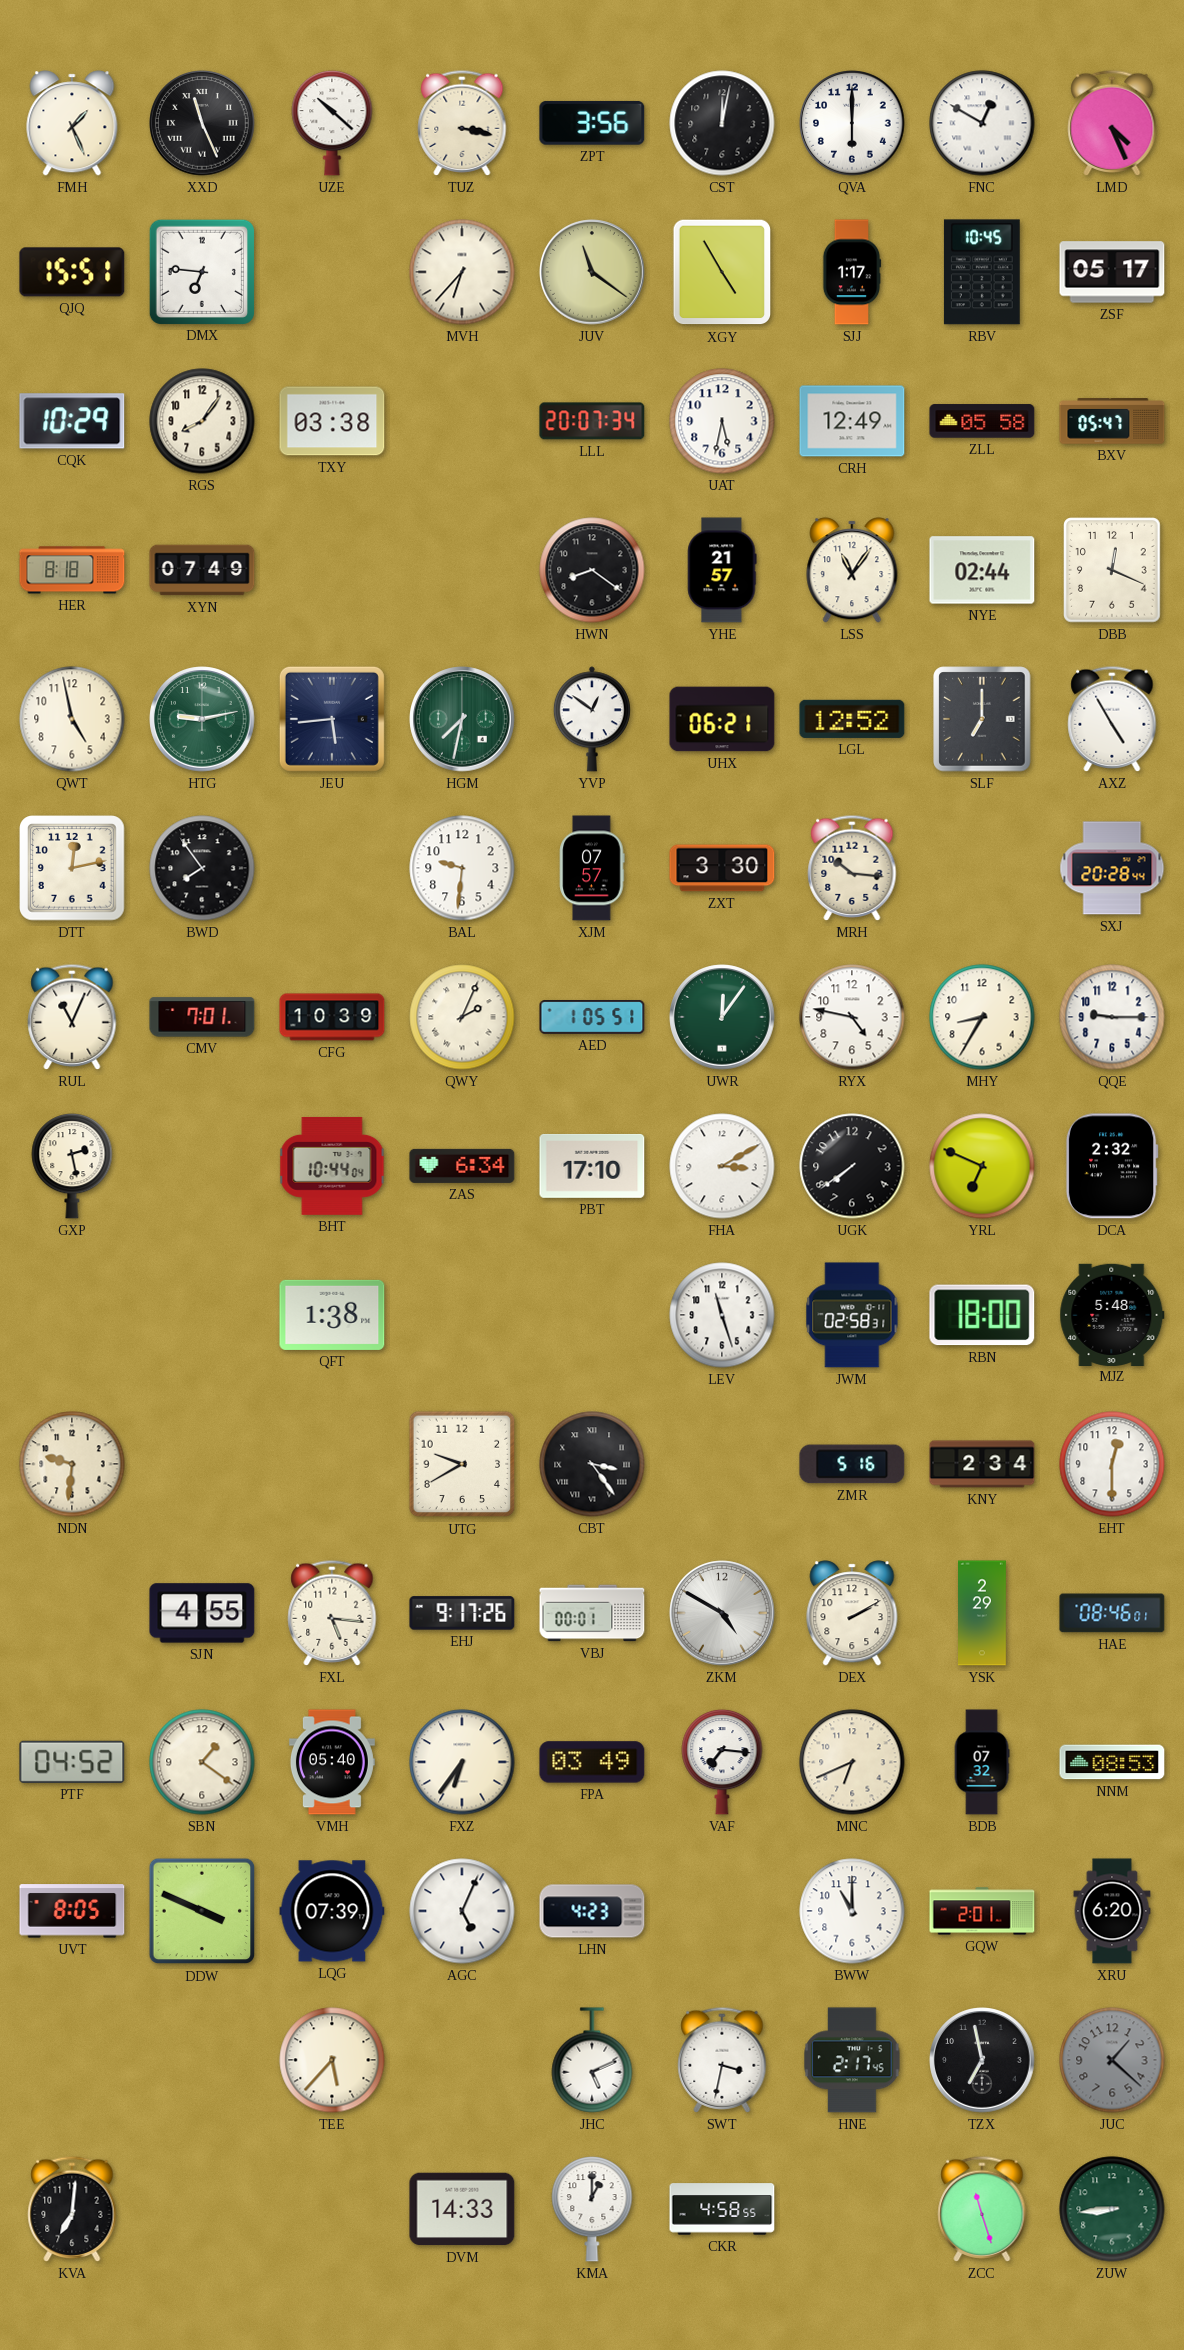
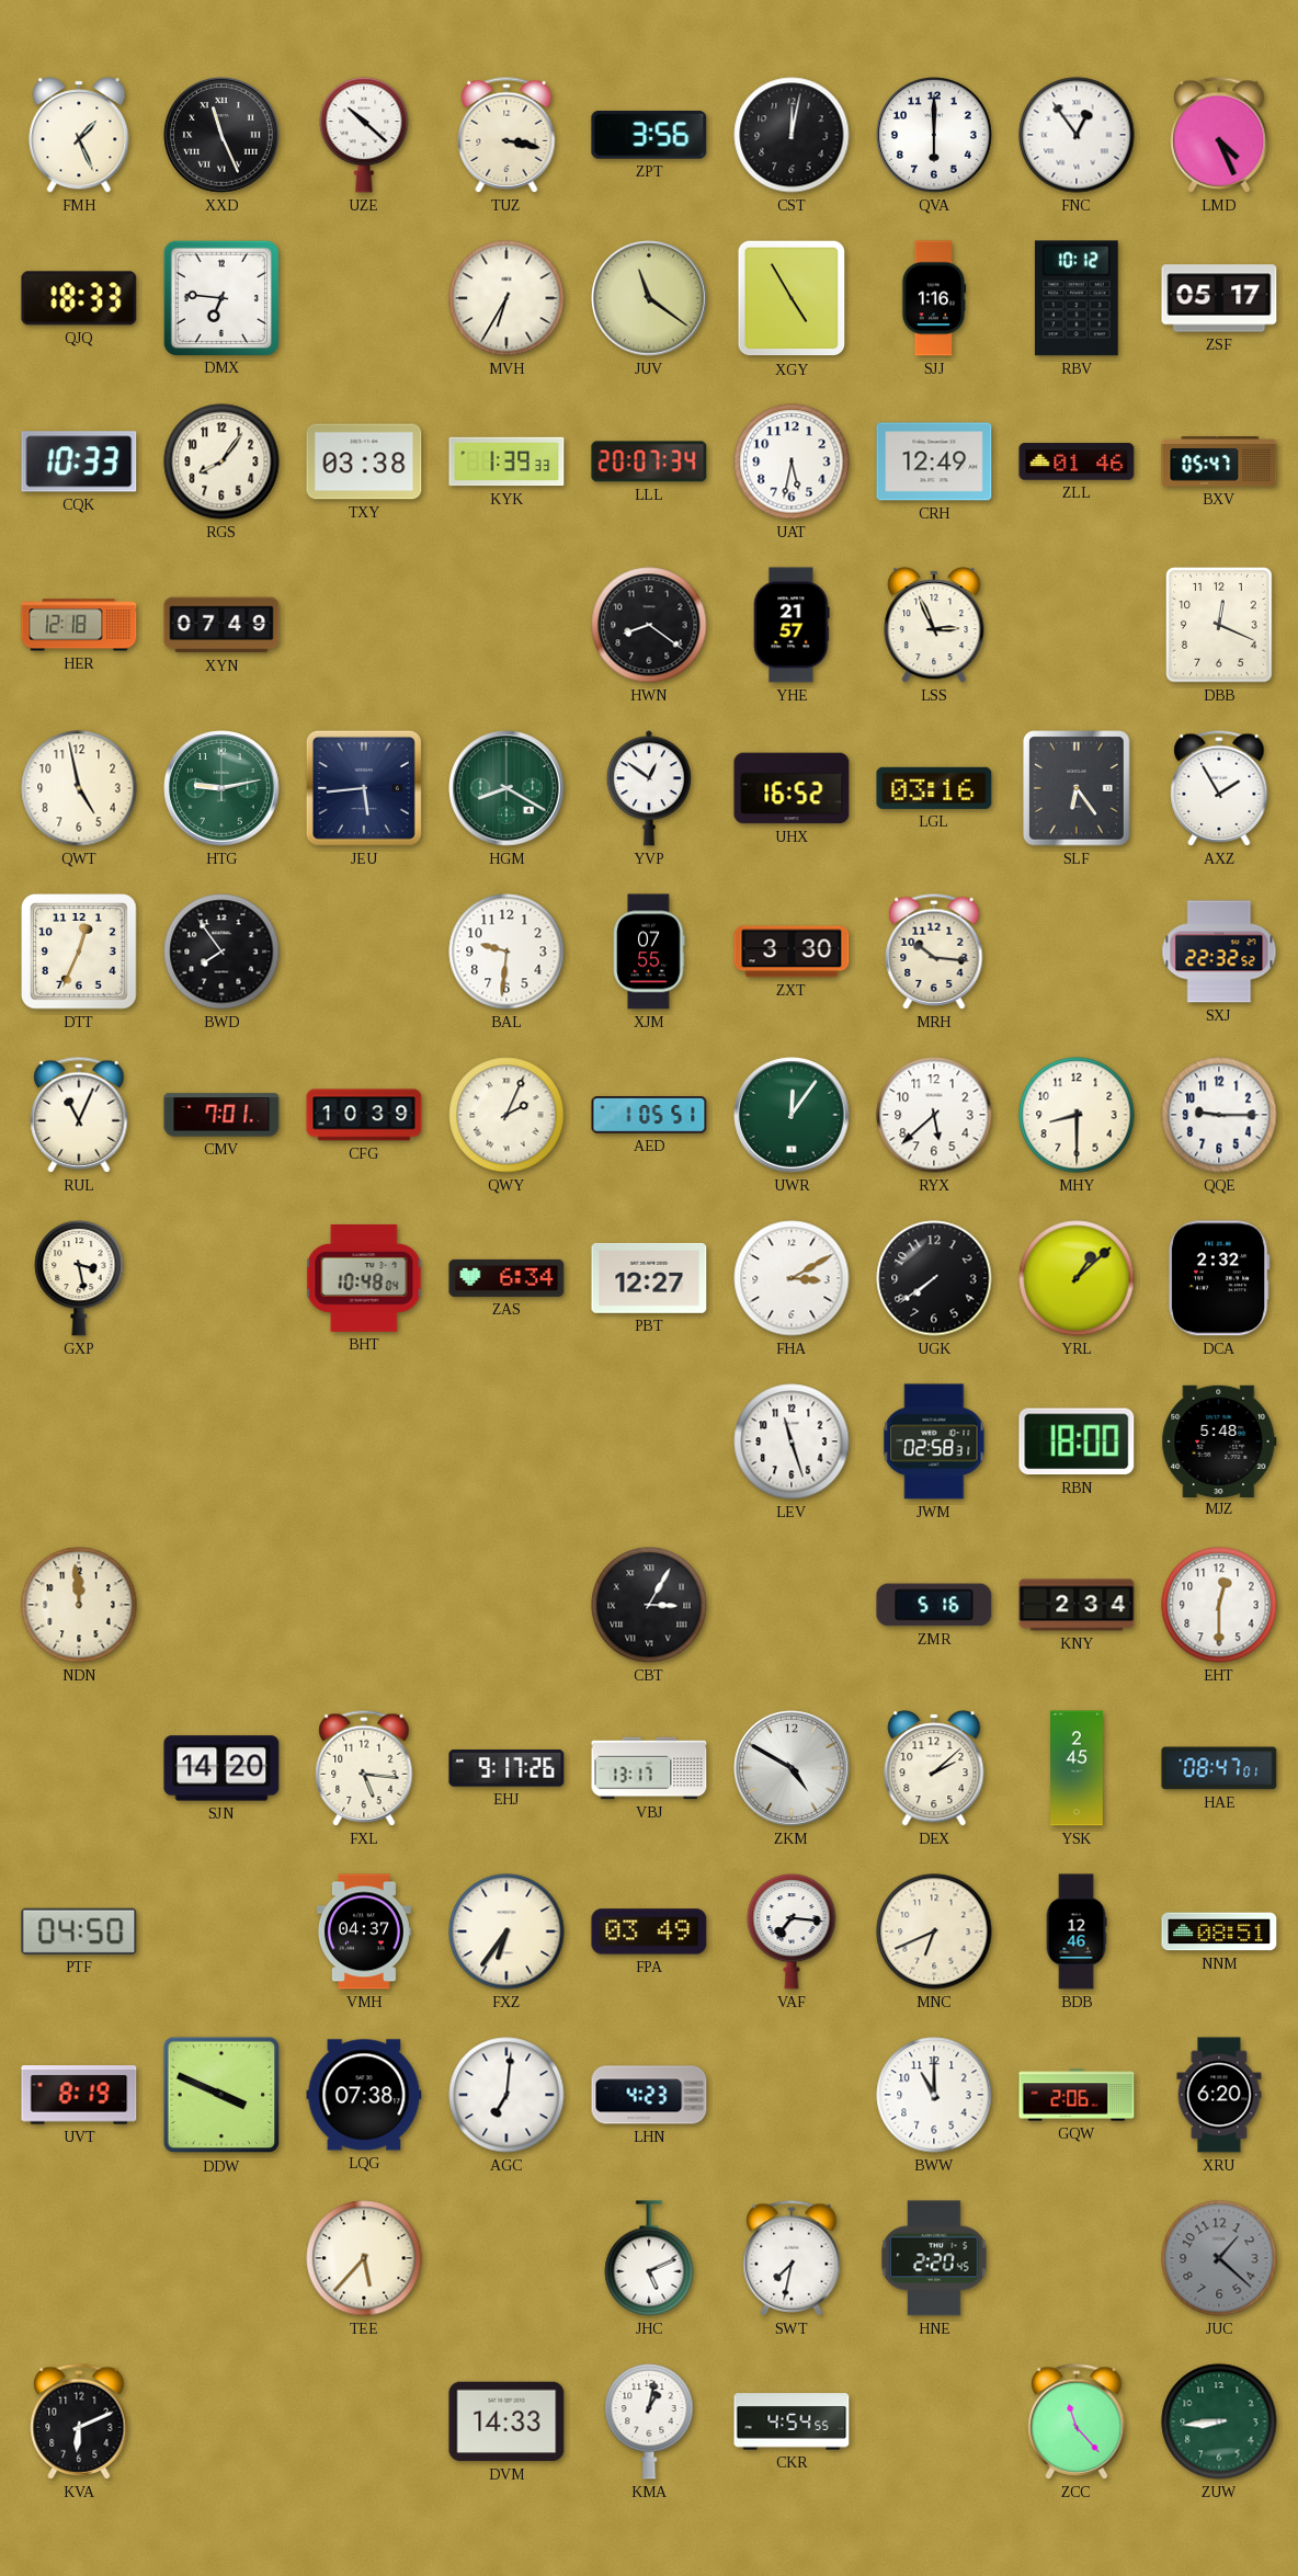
FNC: 12:50 -> 12:54 (1077, 135)
QJQ: 15:51 -> 18:33 (79, 298)
MVH: 6:37 -> 6:35 (506, 298)
SJJ: 1:17 -> 1:16 (934, 298)
RBV: 10:45 -> 10:12 (1077, 298)
CQK: 10:29 -> 10:33 (79, 461)
KYK: none -> 1:39 (506, 461)
ZLL: 05:58 -> 01:46 (1077, 461)
HER: 8:18 -> 12:18 (79, 625)
LSS: 11:06 -> 2:56 (934, 625)
NYE: 02:44 -> none (982, 570)
HGM: 7:32 -> 8:20 (506, 788)
UHX: 06:21 -> 16:52 (792, 788)
LGL: 12:52 -> 03:16 (934, 788)
SLF: 7:00 -> 6:24 (1077, 788)
AXZ: 4:55 -> 1:55 (1219, 788)
DTT: 12:13 -> 12:34 (79, 951)
XJM: 07:57 -> 07:55 (649, 951)
SXJ: 20:28 -> 22:32 (1219, 951)
RYX: 4:47 -> 5:38 (934, 1115)
MHY: 8:35 -> 8:30 (1077, 1115)
GXP: 2:28 -> 3:28 (79, 1278)
BHT: 10:44 -> 10:48 (364, 1278)
PBT: 17:10 -> 12:27 (649, 1278)
YRL: 6:49 -> 1:08 (1077, 1278)
QFT: 1:38 -> none (332, 1315)
NDN: 9:31 -> 11:59 (79, 1605)
UTG: 9:40 -> none (462, 1464)
CBT: 3:24 -> 3:05 (649, 1605)
SJN: 4:55 -> 14:20 (221, 1768)
VBJ: 00:01 -> 13:17 (649, 1768)
DEX: 2:10 -> 2:08 (934, 1768)
YSK: 2:29 -> 2:45 (1078, 1768)
HAE: 08:46 -> 08:47 (1219, 1768)
PTF: 04:52 -> 04:50 (79, 1931)
SBN: 1:21 -> none (202, 1762)
VMH: 05:40 -> 04:37 (364, 1931)
BDB: 07:32 -> 12:46 (1077, 1931)
NNM: 08:53 -> 08:51 (1219, 1931)
UVT: 8:05 -> 8:19 (79, 2095)
LQG: 07:39 -> 07:38 (364, 2095)
AGC: 5:04 -> 7:01 (506, 2095)
GQW: 2:01 -> 2:06 (1077, 2095)
SWT: 3:32 -> 7:32 (792, 2258)
HNE: 2:17 -> 2:20 (934, 2258)
TZX: 6:58 -> none (982, 2060)
KVA: 7:01 -> 6:11 (79, 2421)
KMA: 1:00 -> 1:02 (649, 2421)
CKR: 4:58 -> 4:54 (792, 2421)
ZCC: 11:27 -> 11:23 (1077, 2421)
